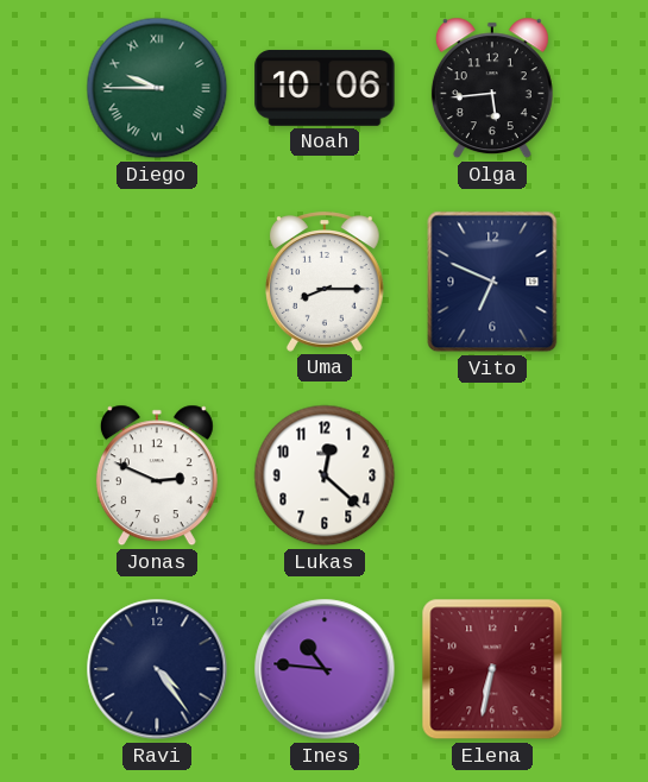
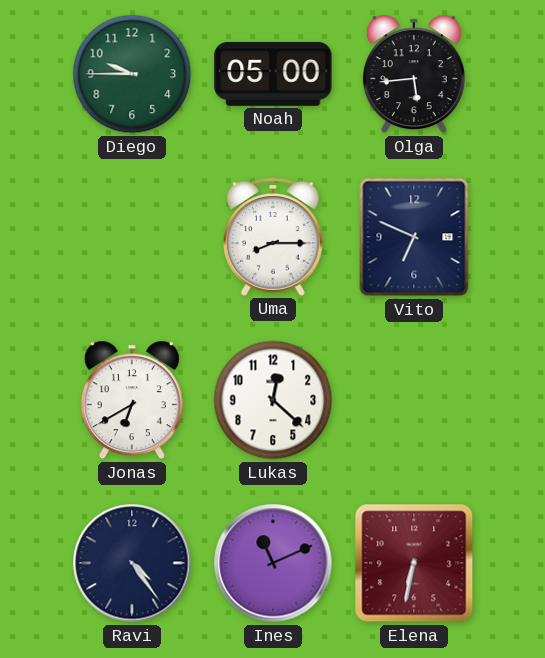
Diego numerals: Roman -> Arabic (132, 74)
Noah: 10:06 -> 05:00 (273, 74)
Jonas: 2:49 -> 6:40 (132, 400)
Ines: 10:46 -> 11:11 (273, 563)
